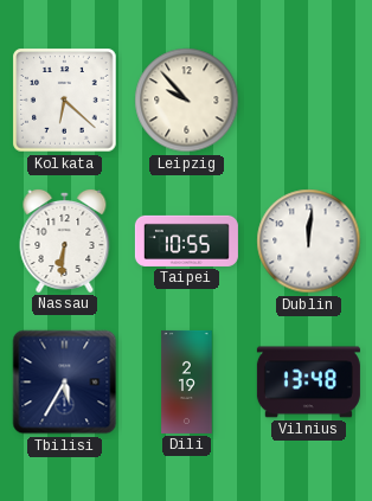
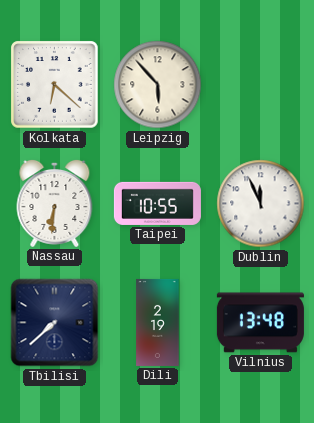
Leipzig: 9:53 -> 5:53 (158, 85)
Dublin: 12:01 -> 11:56 (261, 204)
Tbilisi: 5:35 -> 7:38 (55, 323)
